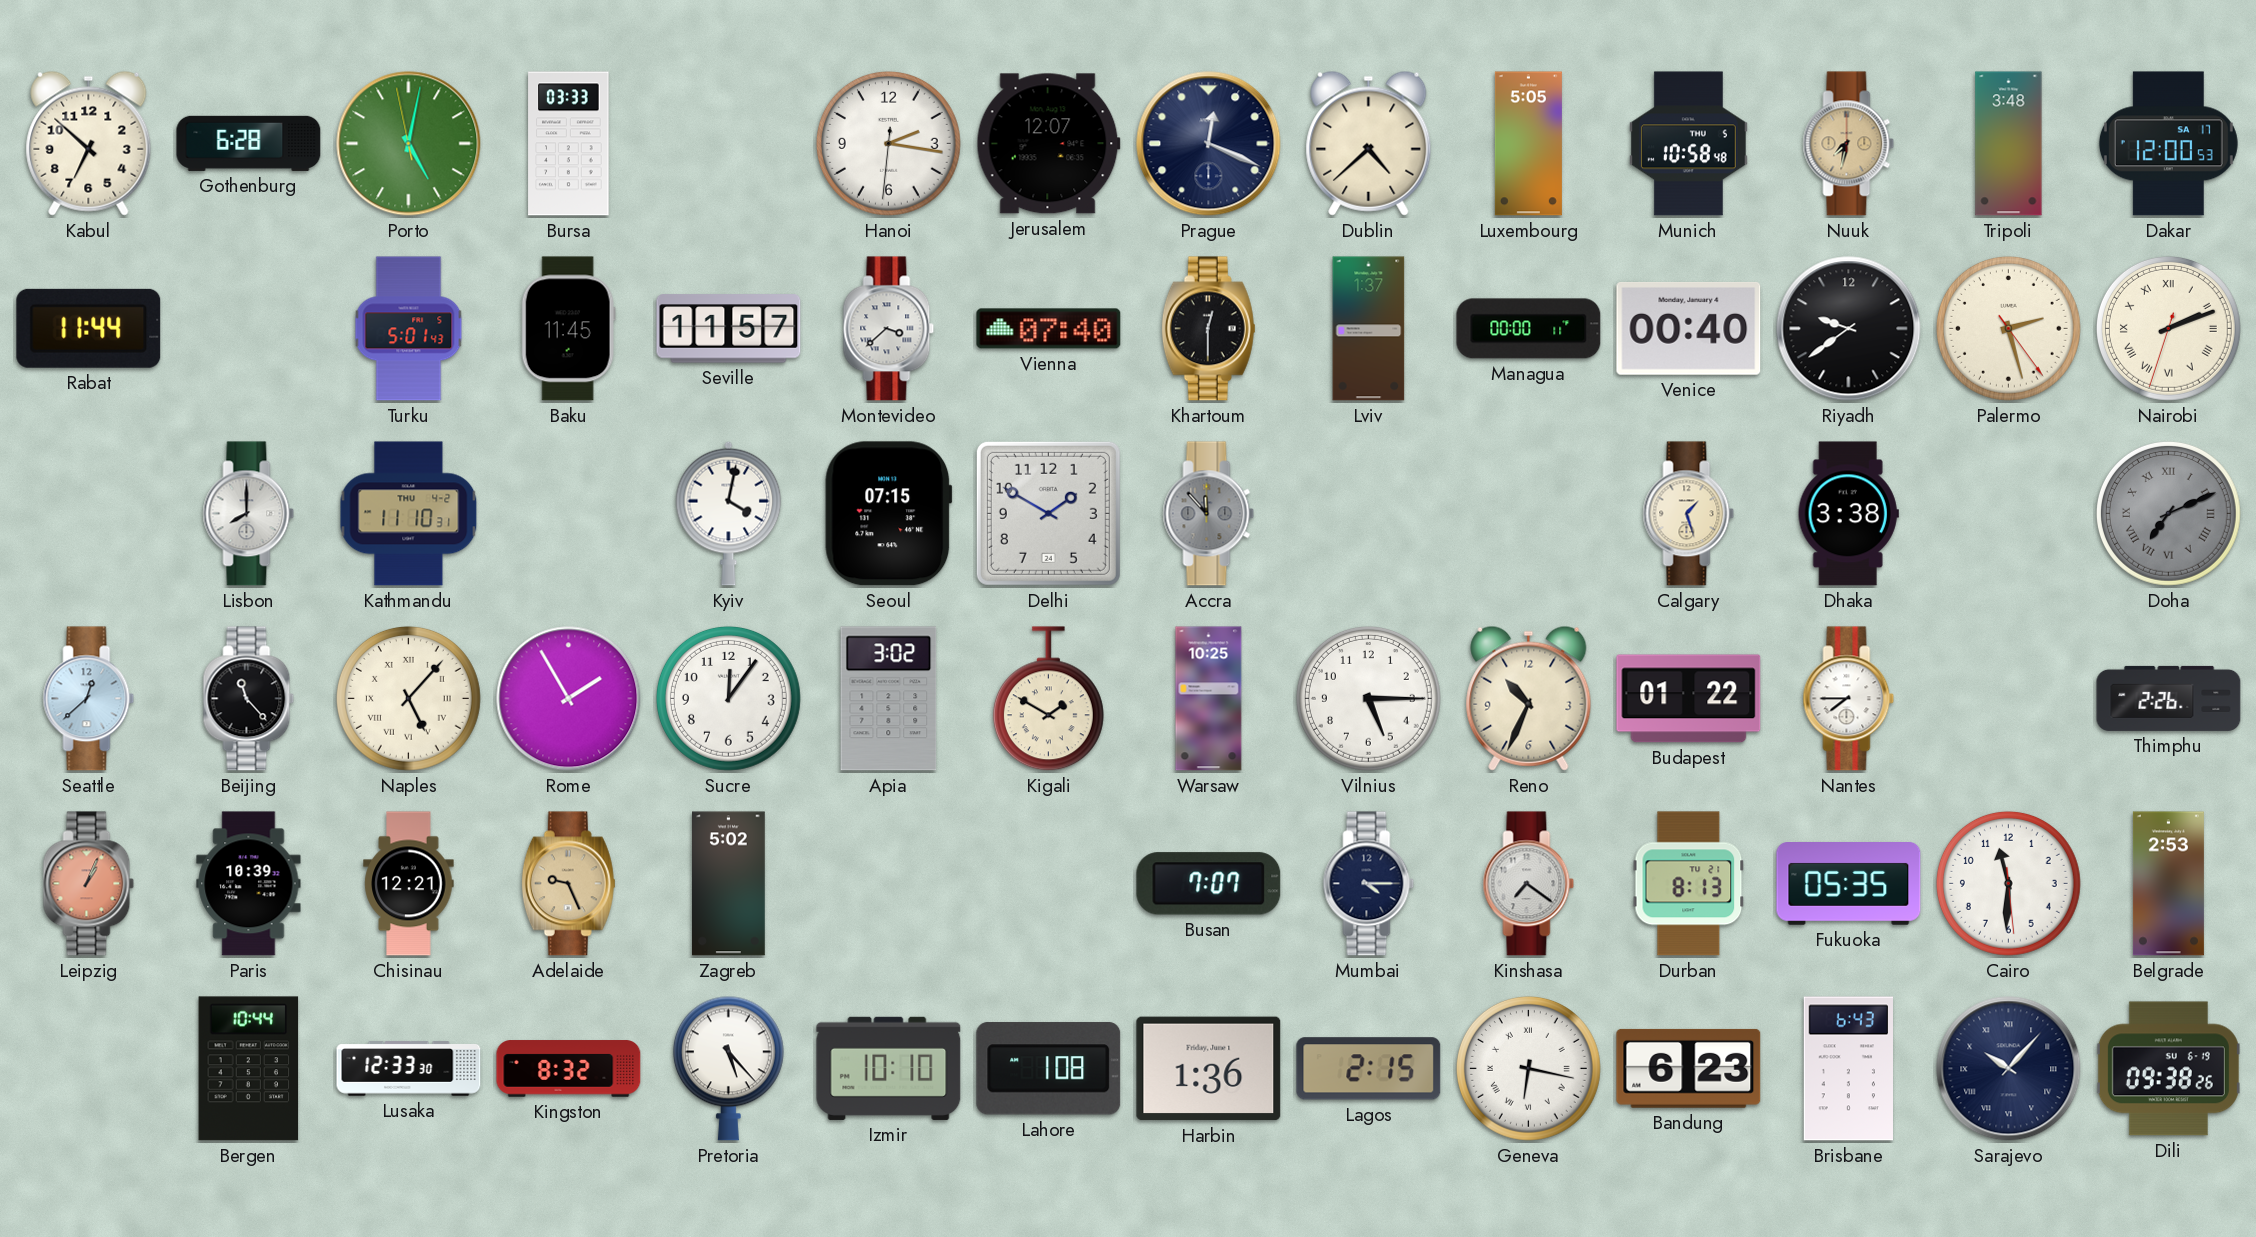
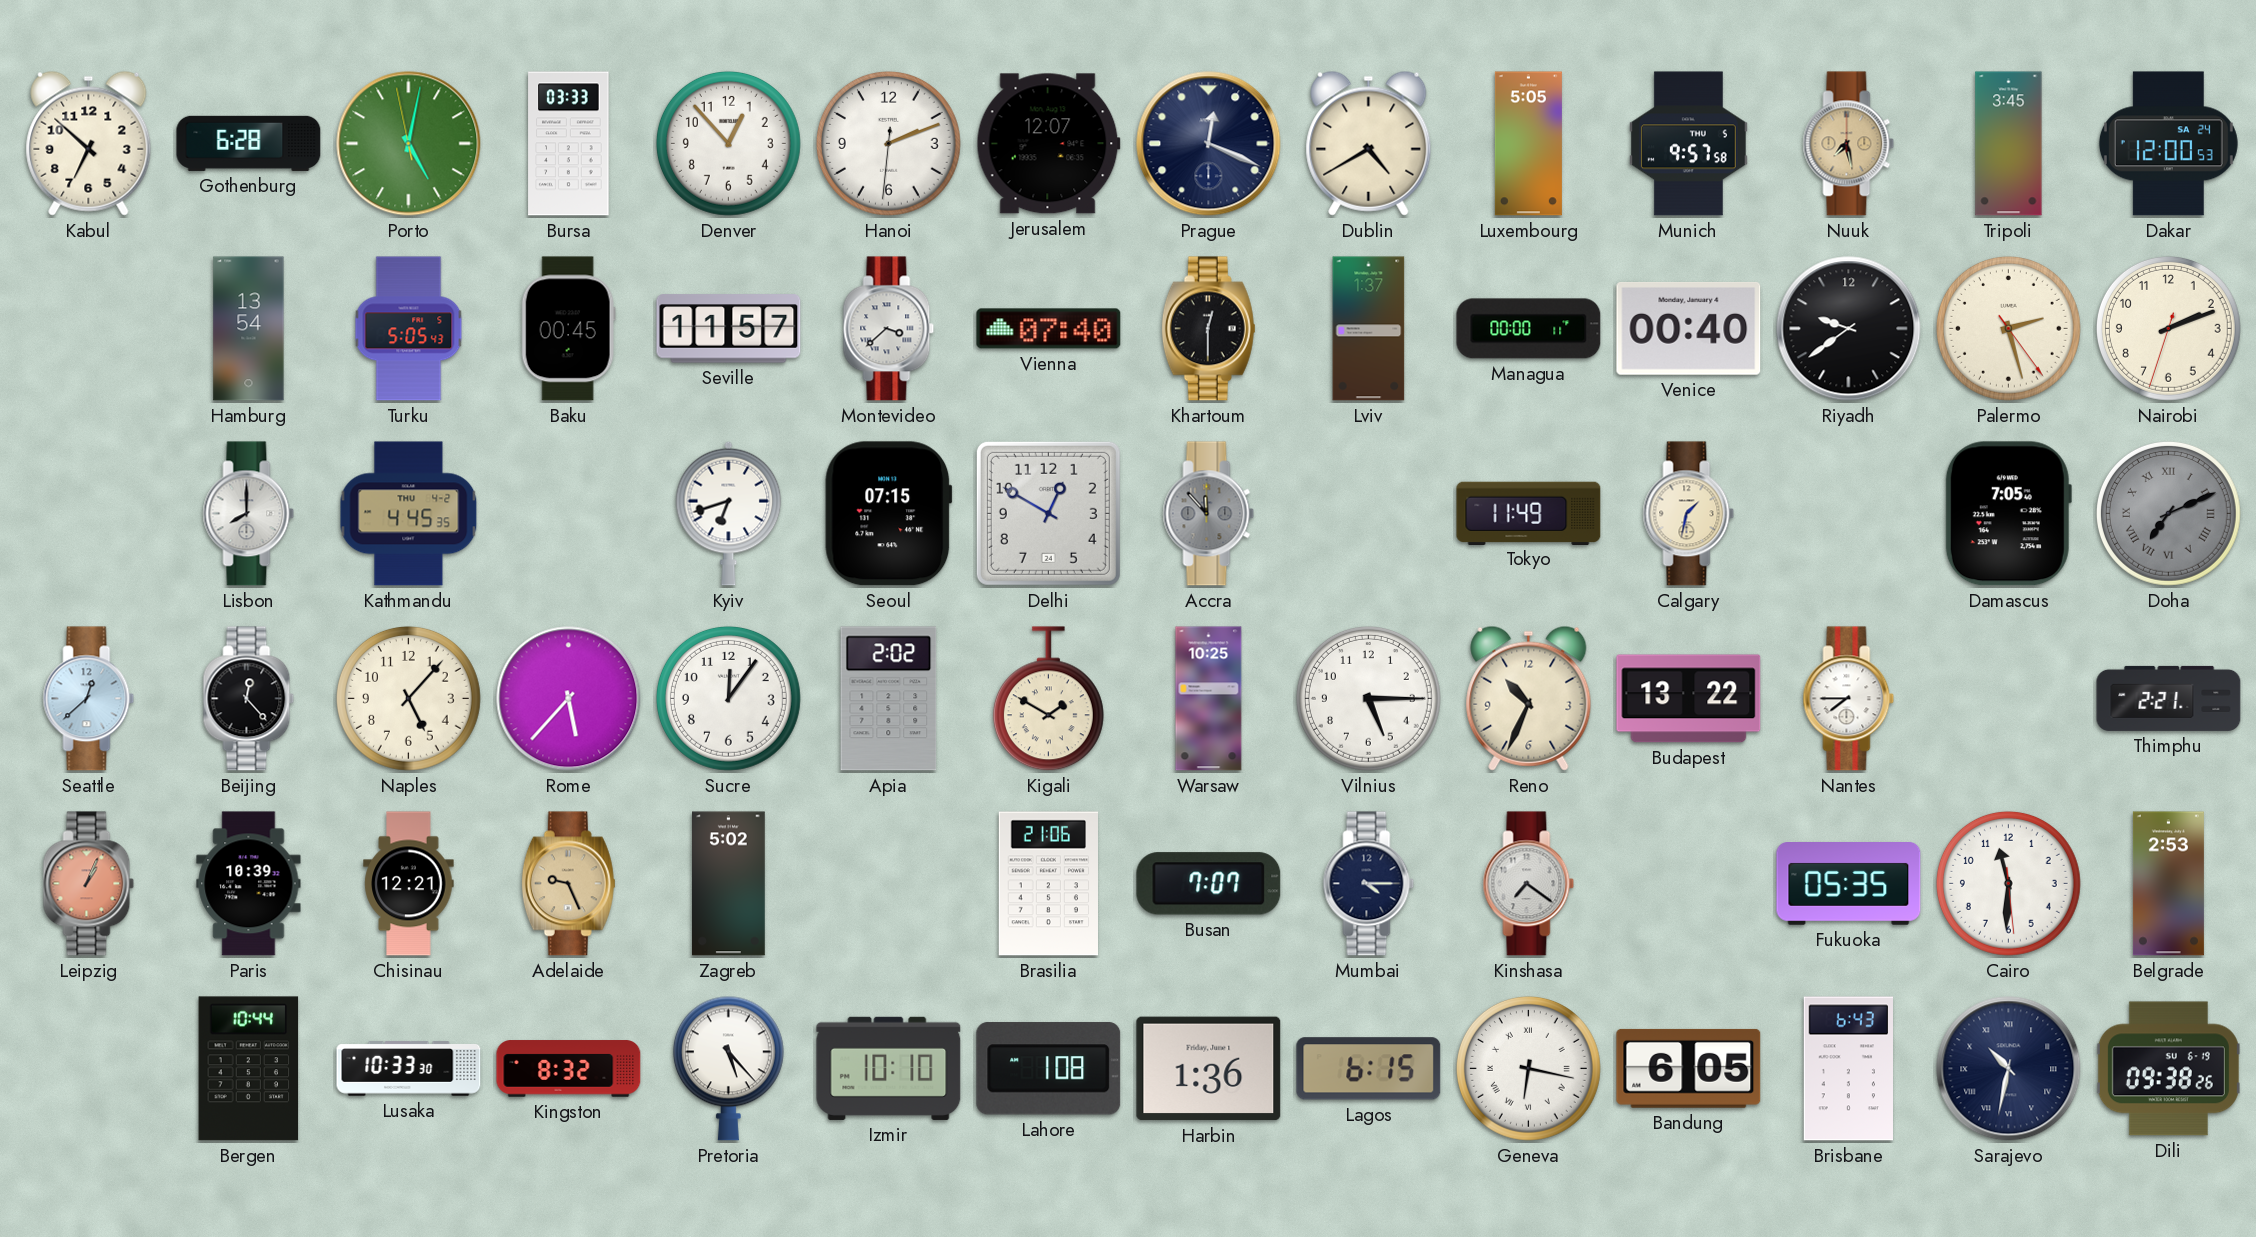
Denver: none -> 12:53 (728, 143)
Hanoi: 2:16 -> 2:11 (888, 143)
Dublin: 4:38 -> 4:40 (1369, 143)
Munich: 10:58 -> 9:57 (1688, 144)
Nuuk: 7:32 -> 7:28 (1849, 144)
Tripoli: 3:48 -> 3:45 (2009, 144)
Dakar date: SA 17 -> SA 24 (2168, 144)
Rabat: 11:44 -> none (89, 328)
Hamburg: none -> 13:54 (249, 329)
Turku: 5:01 -> 5:05 (409, 329)
Baku: 11:45 -> 00:45 (568, 329)
Nairobi numerals: Roman -> Arabic (2168, 328)
Kathmandu: 11:10 -> 4:45 (409, 514)
Kyiv: 4:02 -> 6:42 (729, 513)
Delhi: 1:50 -> 12:50 (1048, 513)
Tokyo: none -> 11:49 (1529, 513)
Calgary: 1:27 -> 1:32 (1689, 514)
Dhaka: 3:38 -> none (1848, 514)
Damascus: none -> 7:05 (2008, 514)
Beijing: 11:23 -> 12:23 (249, 699)
Naples numerals: Roman -> Arabic (408, 698)
Rome: 1:55 -> 5:37 (569, 699)
Apia: 3:02 -> 2:02 (889, 699)
Budapest: 01:22 -> 13:22 (1689, 699)
Thimphu: 2:26 -> 2:21 (2169, 698)
Brasilia: none -> 21:06 (1048, 884)
Durban: 8:13 -> none (1689, 884)
Lusaka: 12:33 -> 10:33 (409, 1069)
Lagos: 2:15 -> 6:15 (1369, 1069)
Bandung: 6:23 -> 6:05 (1689, 1068)
Sarajevo: 10:07 -> 10:32 (2009, 1069)
